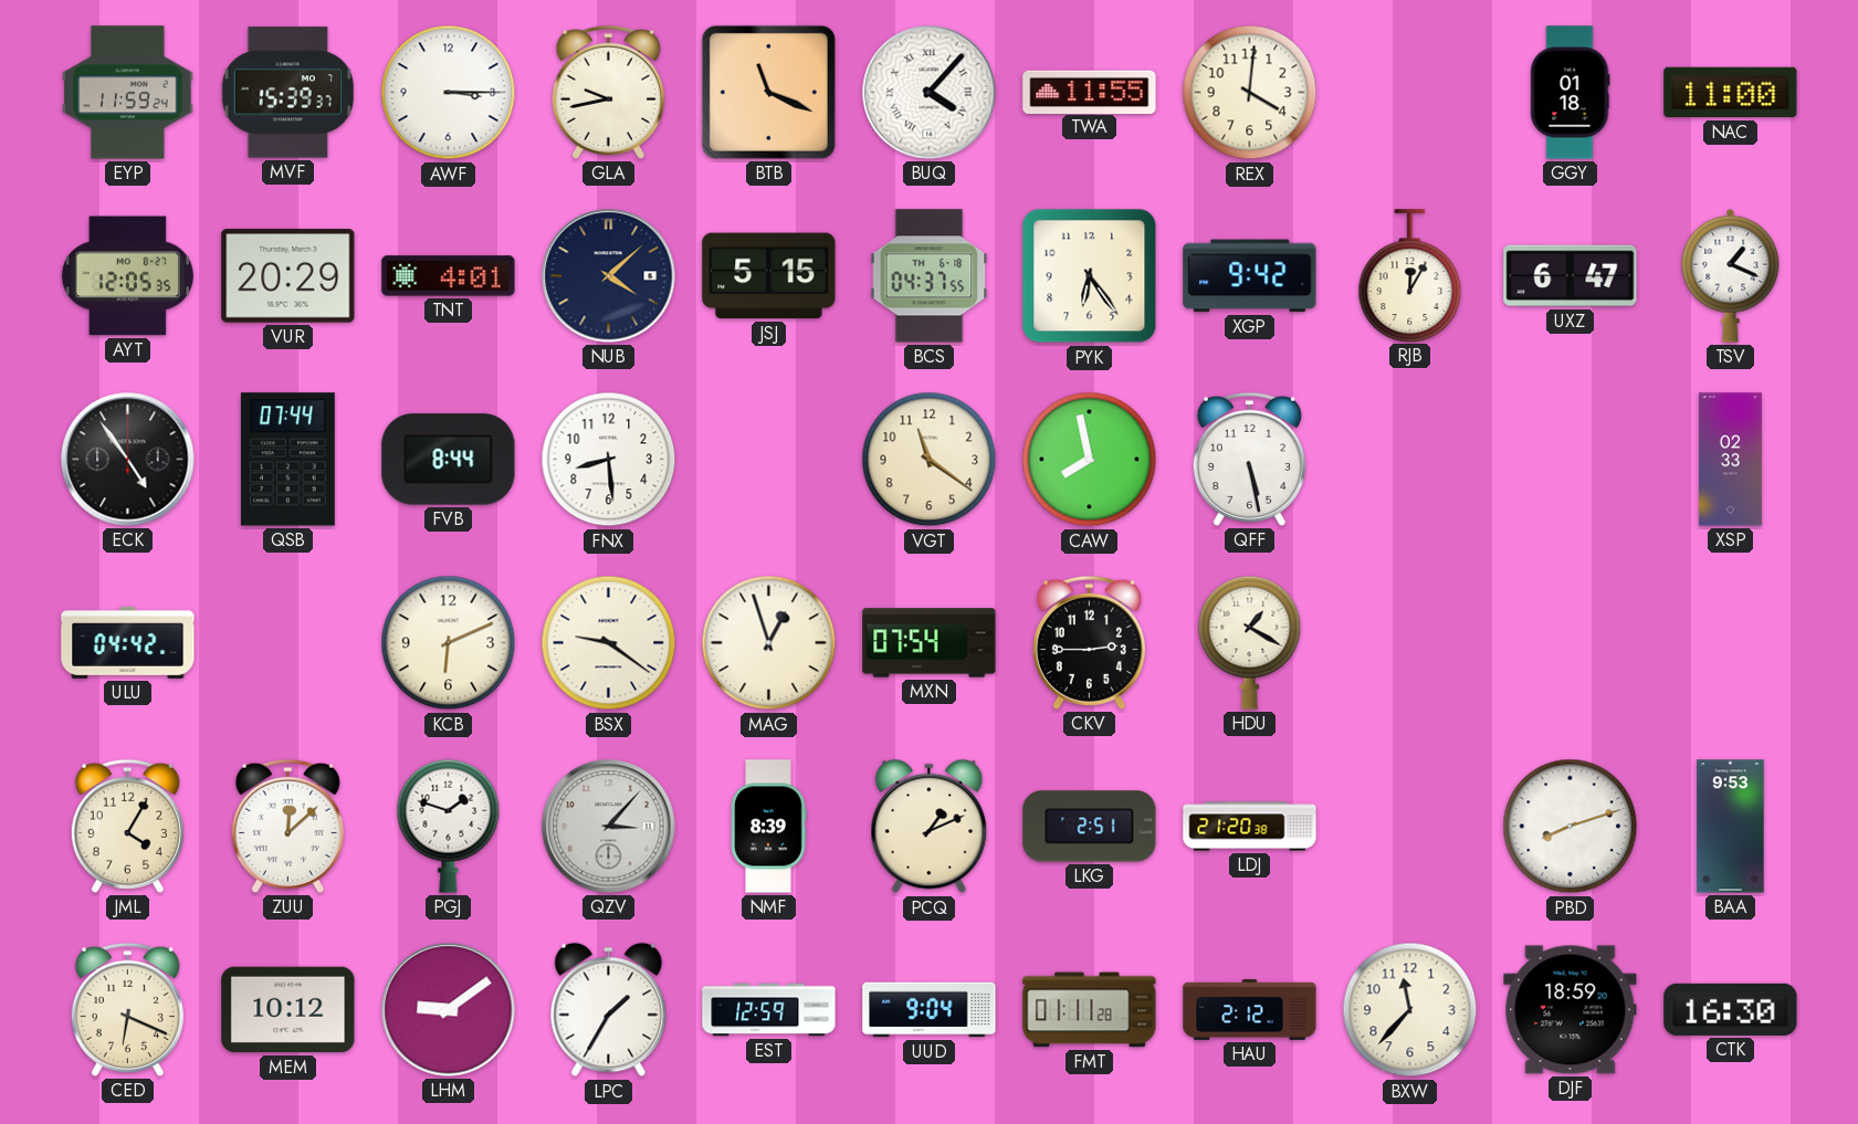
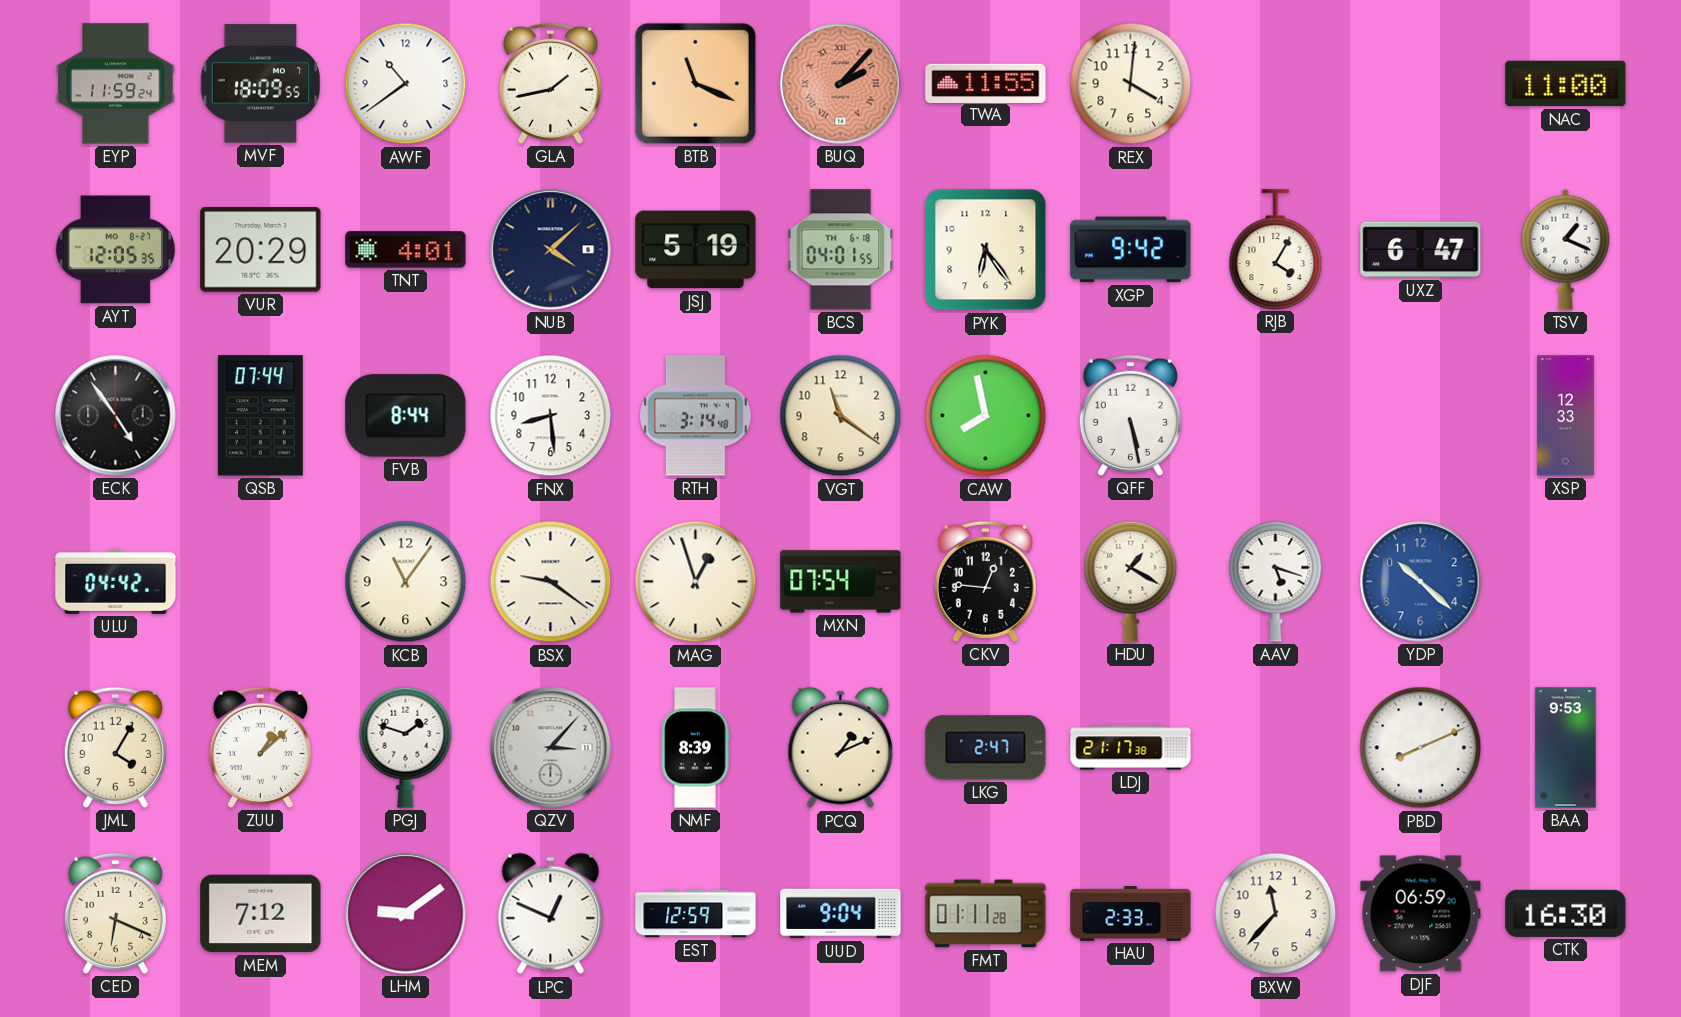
MVF: 15:39 -> 18:09 (260, 84)
AWF: 3:15 -> 10:39 (406, 84)
GLA: 9:43 -> 1:43 (550, 83)
BUQ: 4:07 -> 2:07 (841, 84)
BUQ dial: white -> salmon (841, 84)
GGY: 01:18 -> none (1571, 93)
JSJ: 5:15 -> 5:19 (696, 250)
BCS: 04:37 -> 04:01 (841, 250)
RJB: 12:05 -> 4:05 (1276, 249)
RTH: none -> 3:14 (696, 416)
XSP: 02:33 -> 12:33 (1565, 416)
KCB: 6:11 -> 11:06 (406, 582)
CKV: 2:45 -> 12:46 (985, 581)
AAV: none -> 5:18 (1276, 581)
YDP: none -> 10:22 (1421, 582)
ZUU: 12:08 -> 1:08 (260, 747)
LKG: 2:51 -> 2:47 (986, 748)
LDJ: 21:20 -> 21:17 (1131, 748)
PBD: 8:12 -> 8:11 (1421, 748)
MEM: 10:12 -> 7:12 (261, 914)
LPC: 1:35 -> 12:49 (551, 914)
HAU: 2:12 -> 2:33 (1131, 914)
DJF: 18:59 -> 06:59 (1421, 914)
